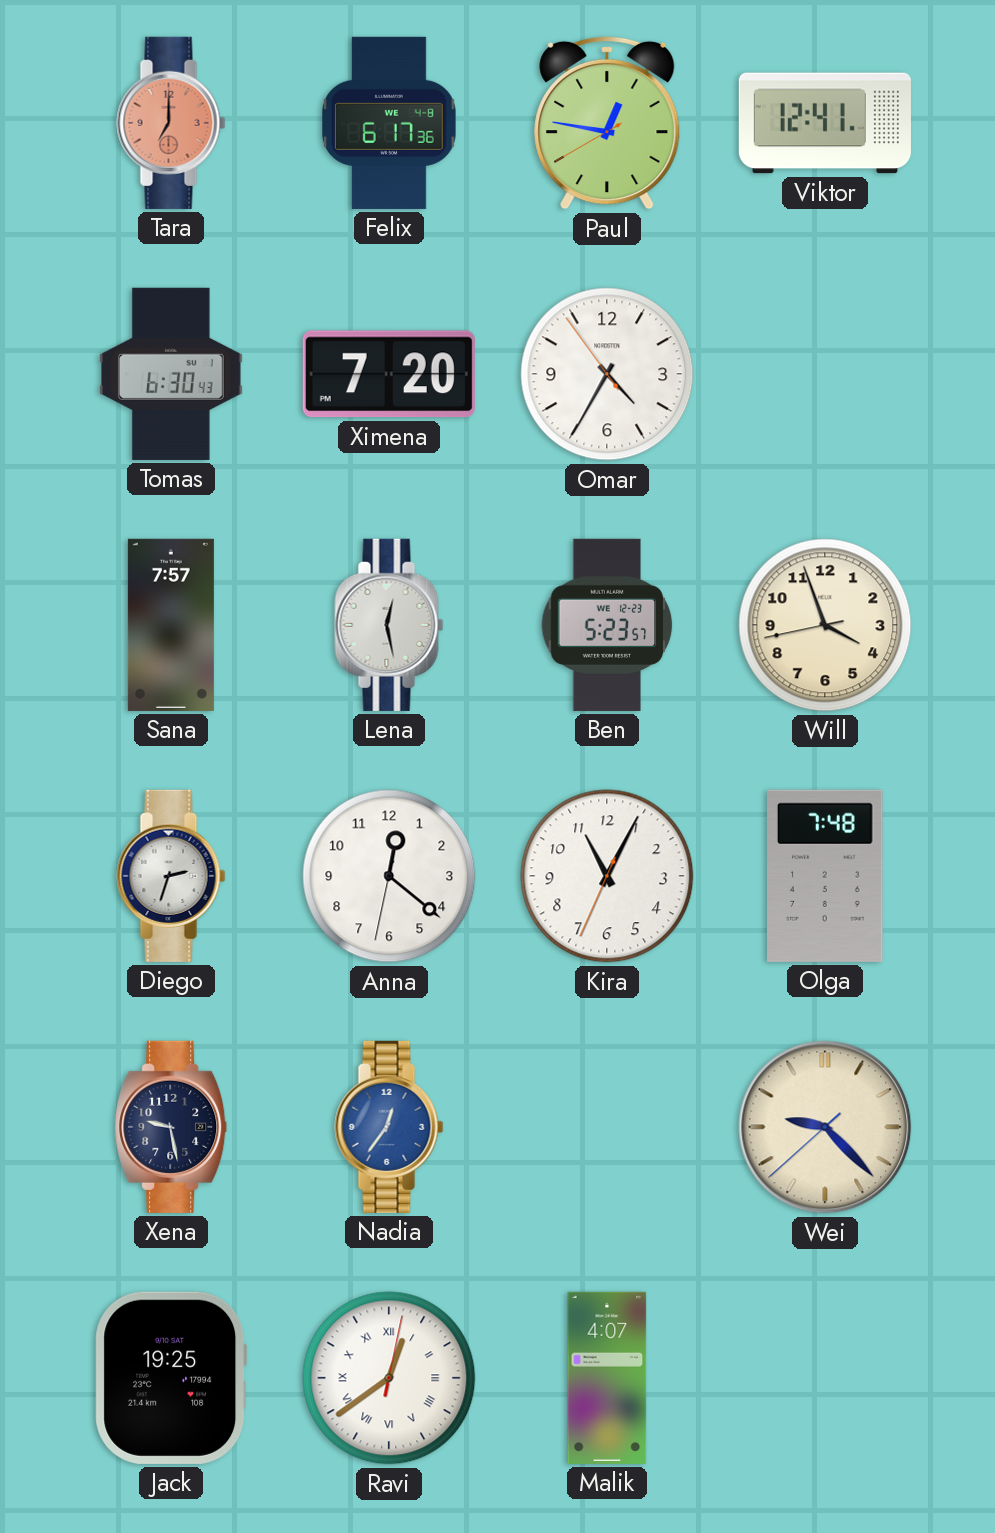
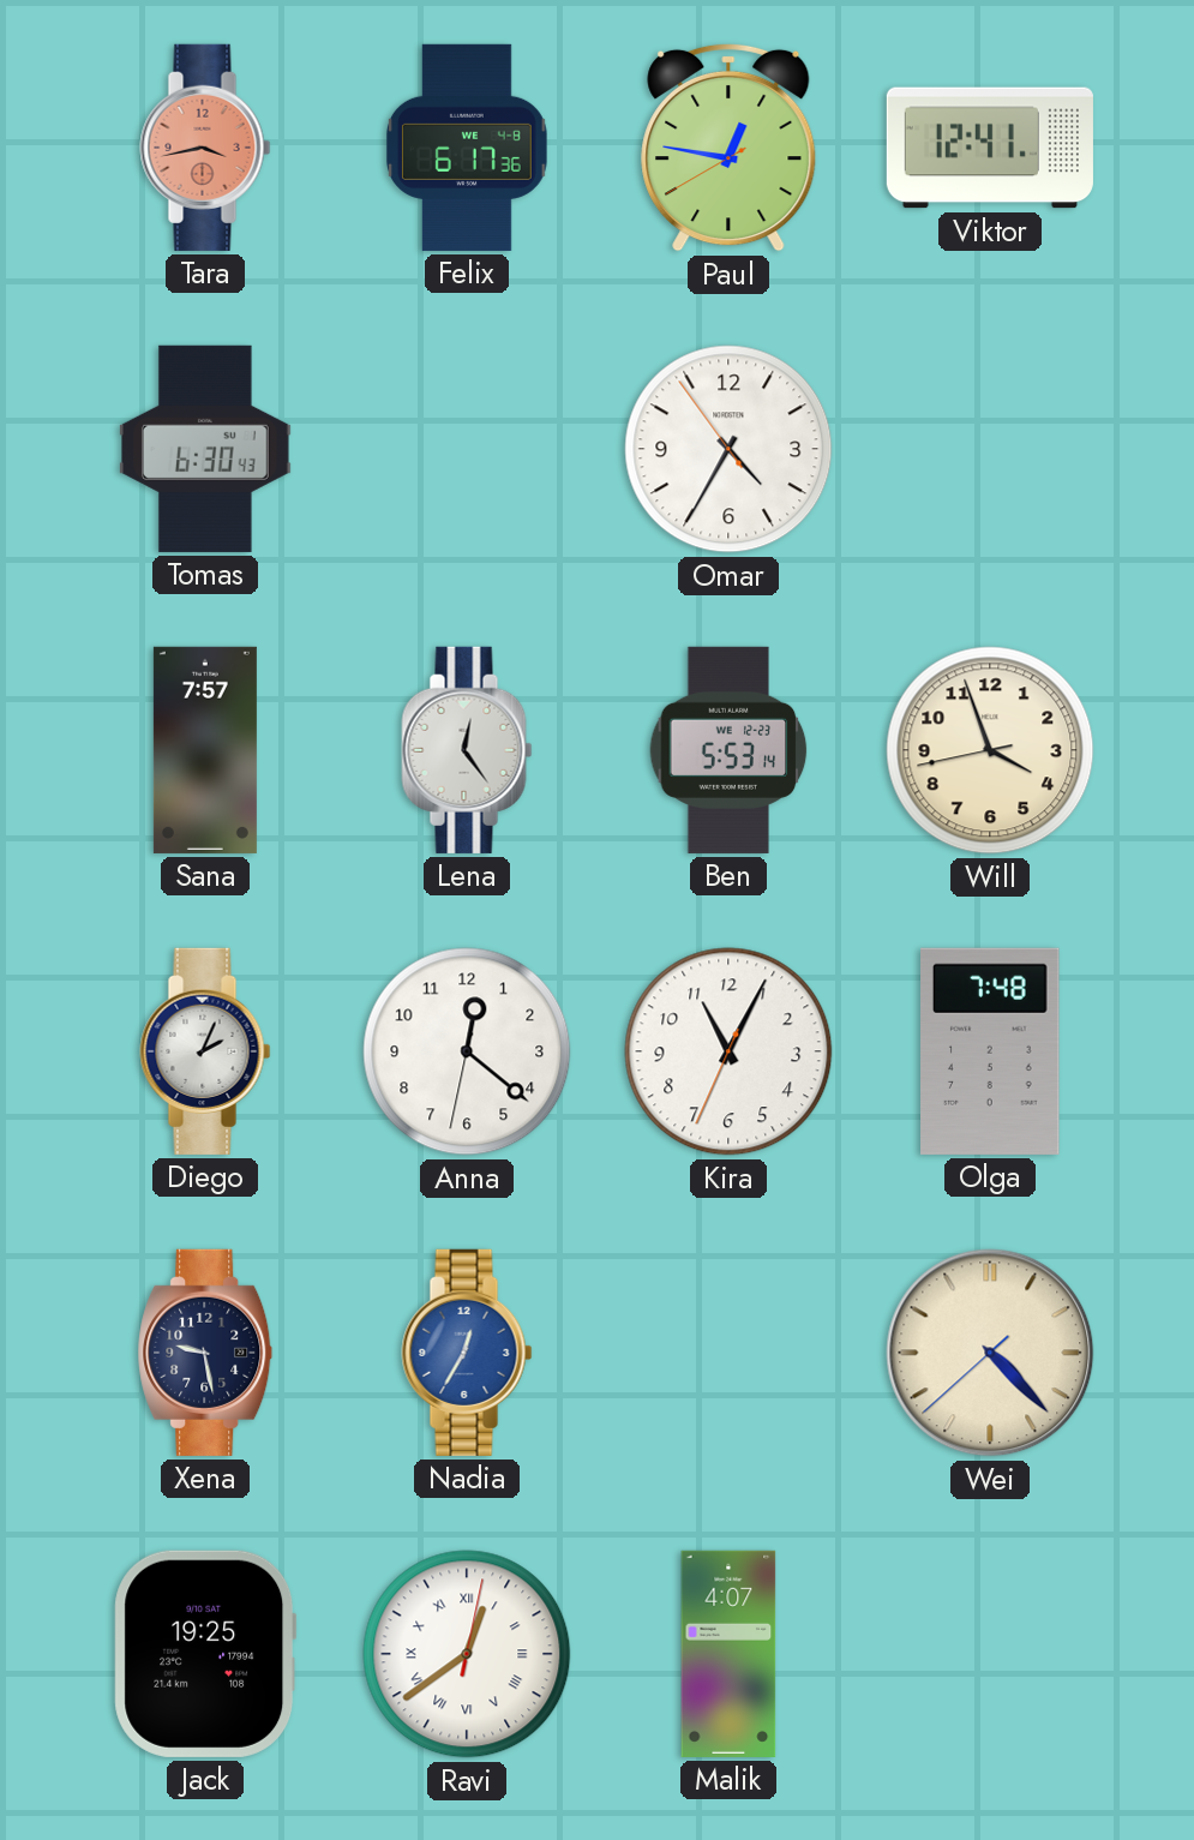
Tara: 7:00 -> 3:43 (205, 148)
Ximena: 7:20 -> none (389, 374)
Lena: 12:28 -> 12:24 (467, 750)
Ben: 5:23 -> 5:53 (728, 750)
Diego: 2:33 -> 2:04 (205, 1051)
Nadia: 12:36 -> 12:35 (467, 1353)
Wei: 9:22 -> 4:22 (990, 1353)
